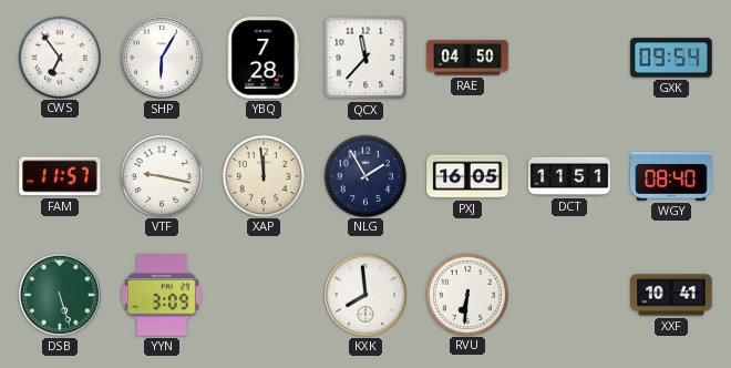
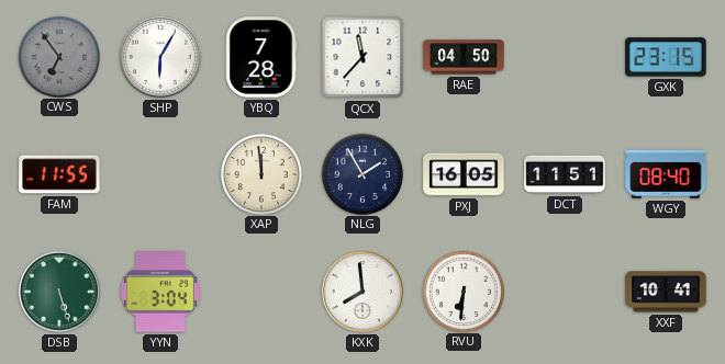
CWS dial: white -> grey (58, 56)
GXK: 09:54 -> 23:15 (666, 57)
FAM: 11:57 -> 11:55 (59, 174)
VTF: 9:17 -> none (161, 175)
YYN: 3:09 -> 3:04 (160, 292)
